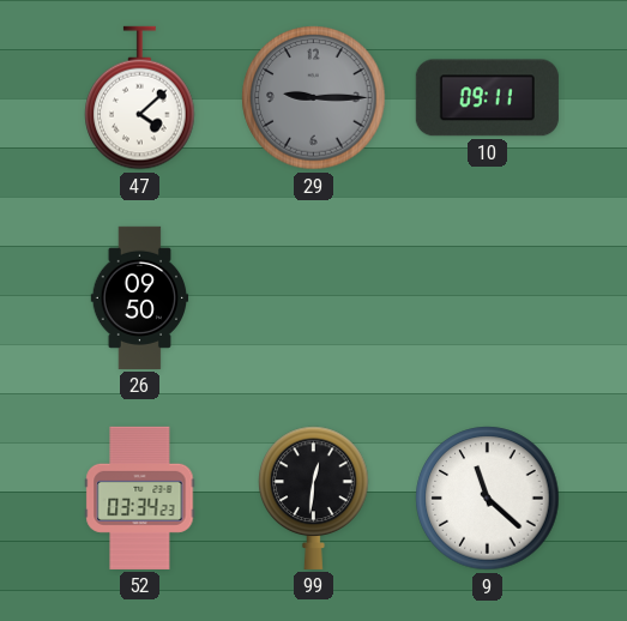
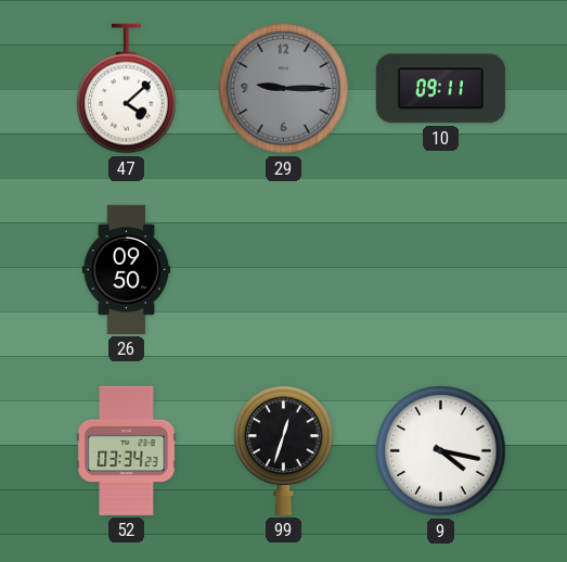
99: 12:31 -> 12:33 (284, 450)
9: 11:22 -> 4:17 (441, 451)
